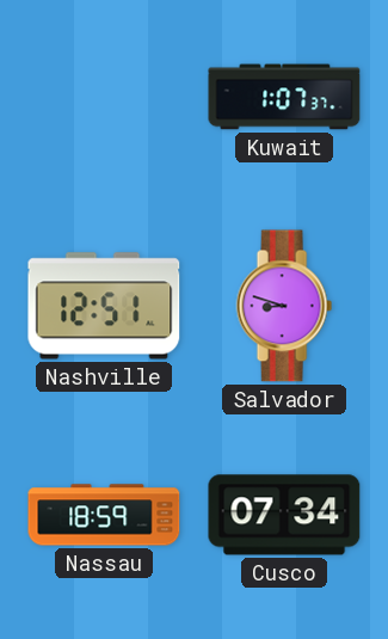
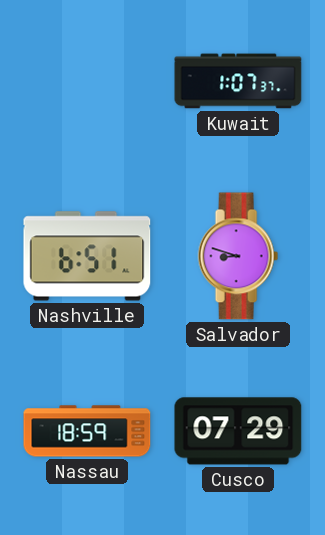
Nashville: 12:51 -> 6:51 (87, 256)
Cusco: 07:34 -> 07:29 (238, 431)
